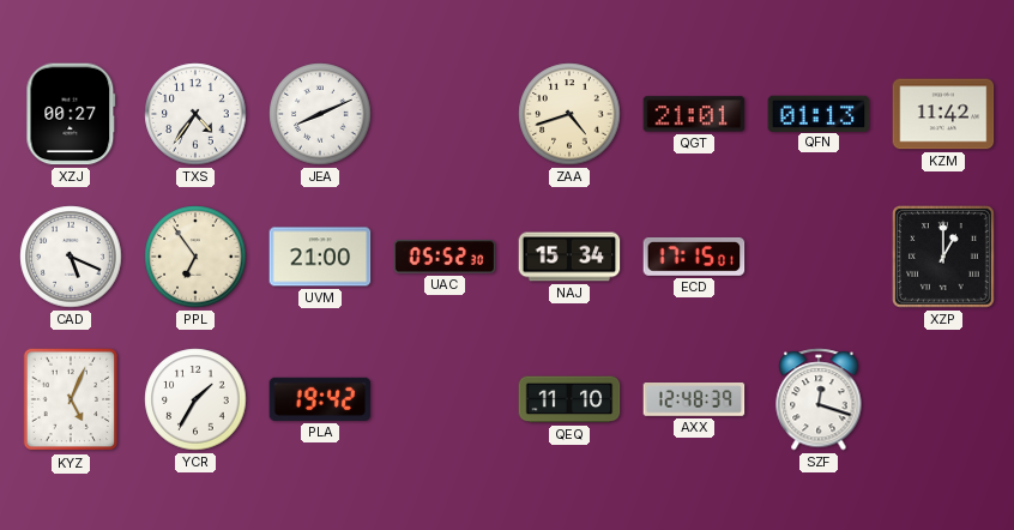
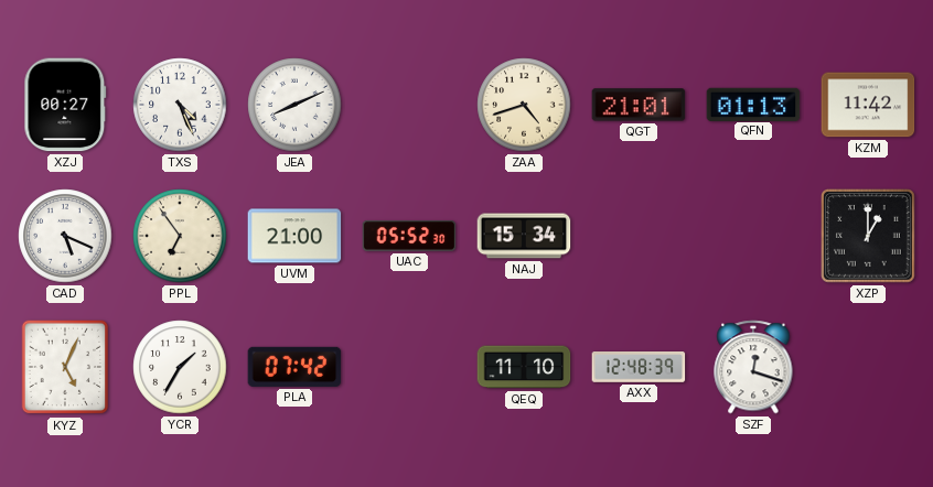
TXS: 4:36 -> 4:26 (180, 105)
ECD: 17:15 -> none (694, 257)
PLA: 19:42 -> 07:42 (294, 367)
